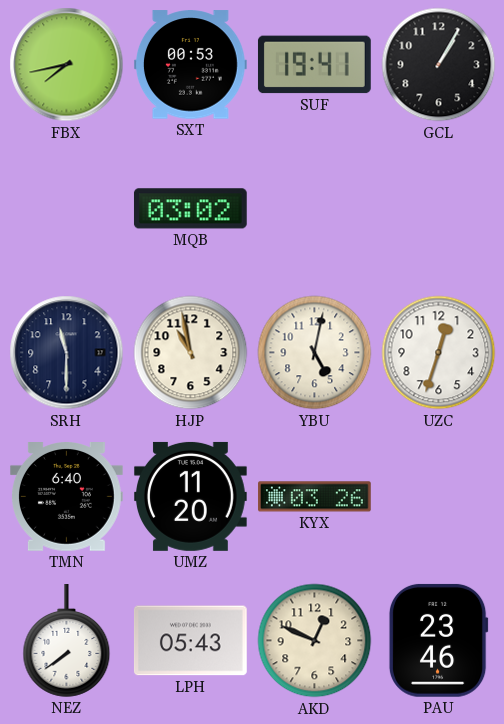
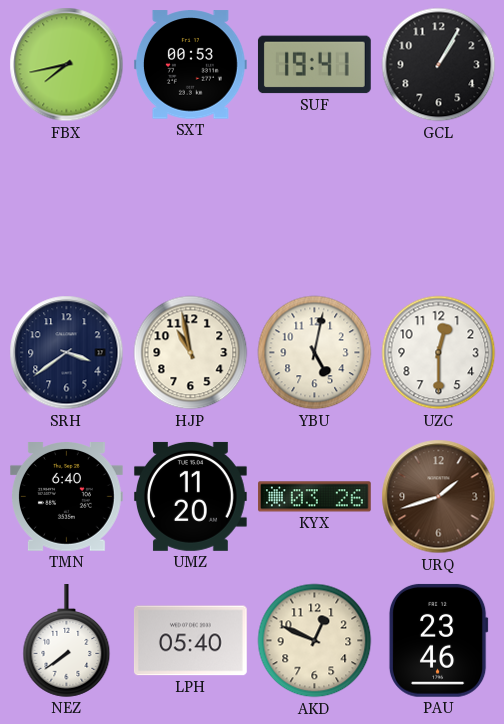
MQB: 03:02 -> none (190, 209)
SRH: 11:30 -> 3:39 (67, 353)
UZC: 12:33 -> 12:30 (439, 353)
URQ: none -> 1:42 (439, 497)
LPH: 05:43 -> 05:40 (191, 641)
